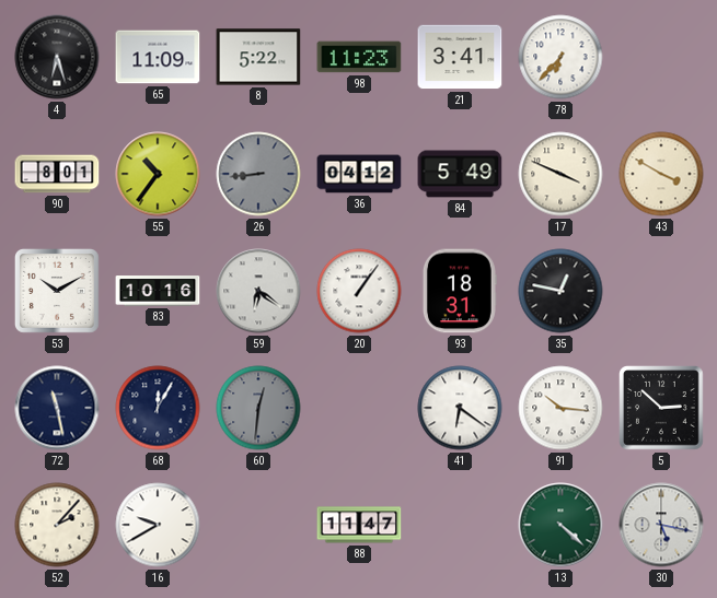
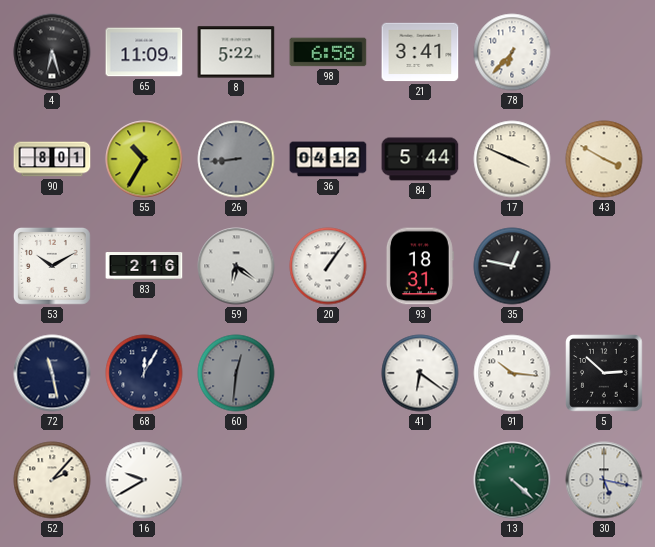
98: 11:23 -> 6:58 (328, 52)
55: 10:36 -> 10:35 (144, 159)
84: 5:49 -> 5:44 (420, 159)
83: 10:16 -> 2:16 (144, 266)
88: 11:47 -> none (359, 525)
